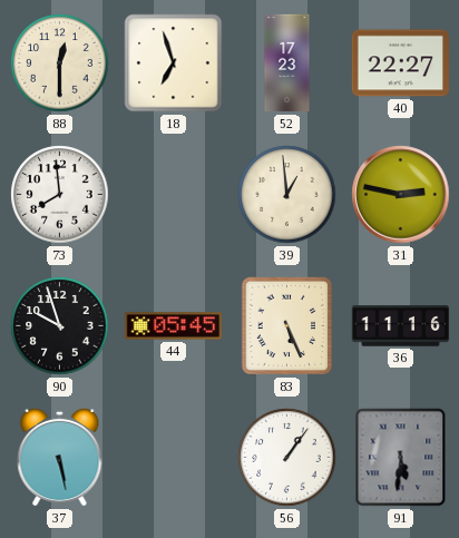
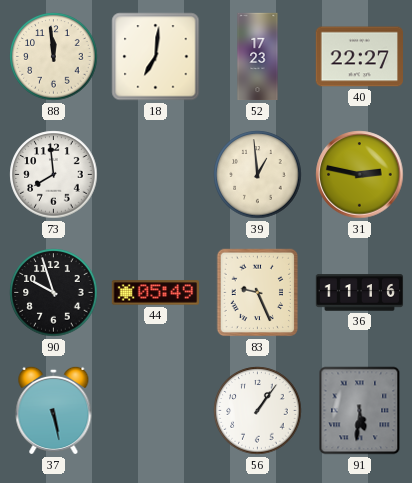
88: 12:30 -> 11:59 (54, 57)
18: 6:57 -> 7:01 (156, 57)
44: 05:45 -> 05:49 (156, 293)
83: 5:26 -> 9:26 (258, 293)
